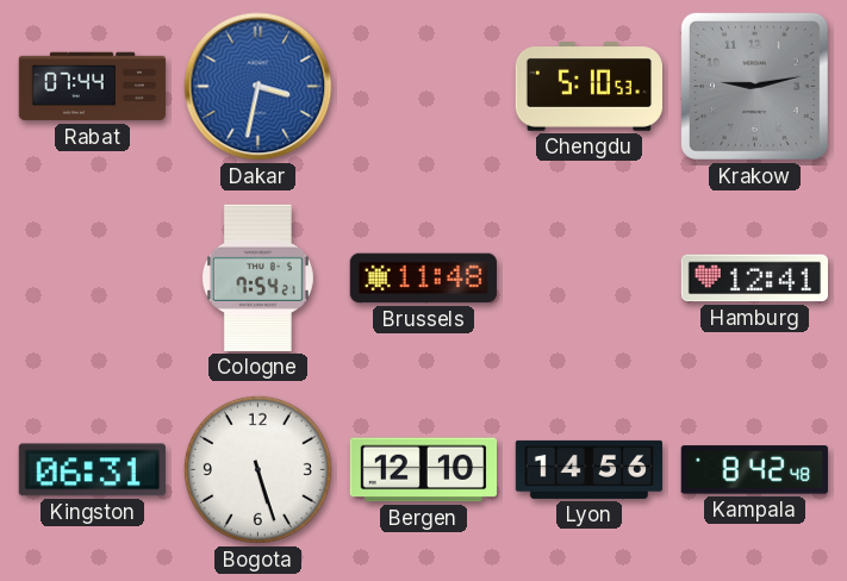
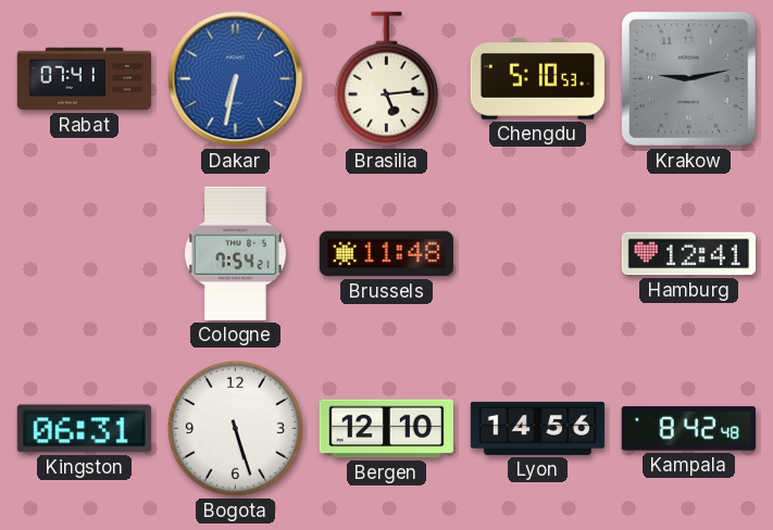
Rabat: 07:44 -> 07:41 (84, 79)
Dakar: 3:32 -> 6:32 (236, 79)
Brasilia: none -> 5:14 (386, 79)
